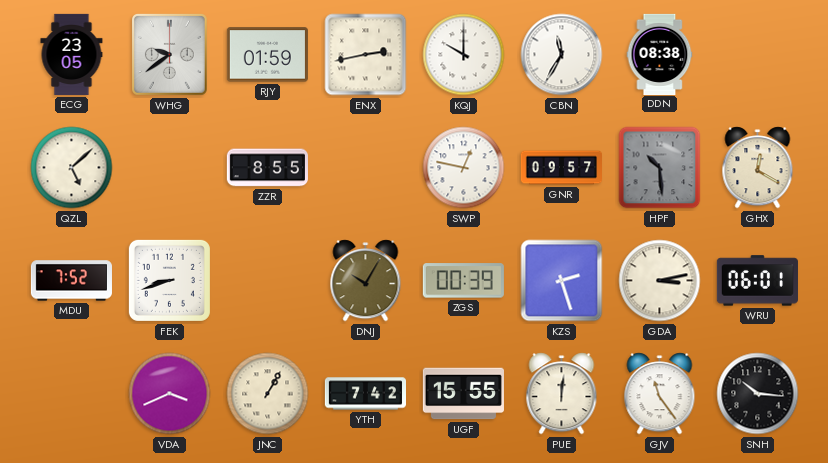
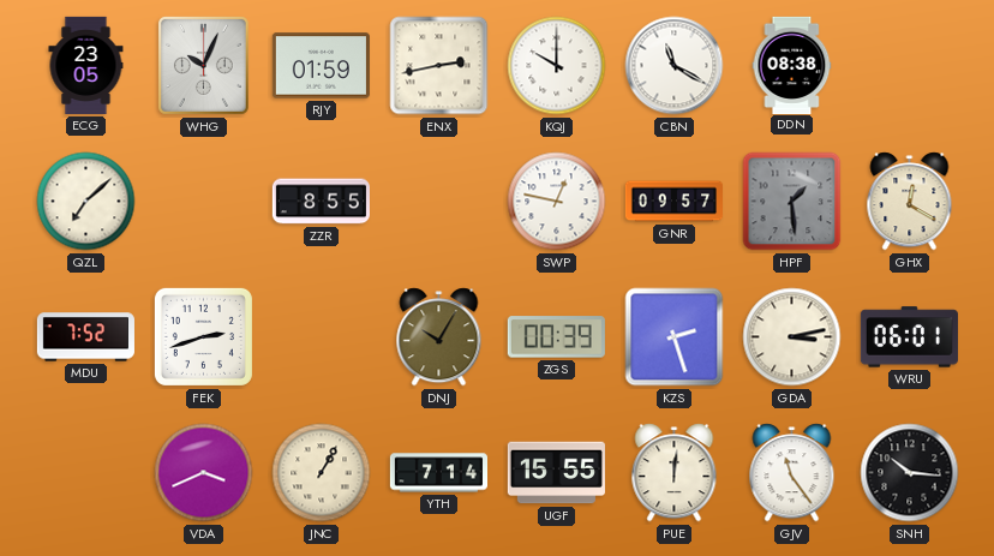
WHG: 9:39 -> 10:04 (203, 65)
CBN: 11:35 -> 11:20 (675, 66)
QZL: 5:08 -> 7:08 (86, 202)
HPF: 10:29 -> 1:29 (792, 202)
FEK: 8:42 -> 2:42 (203, 336)
YTH: 7:42 -> 7:14 (438, 473)
